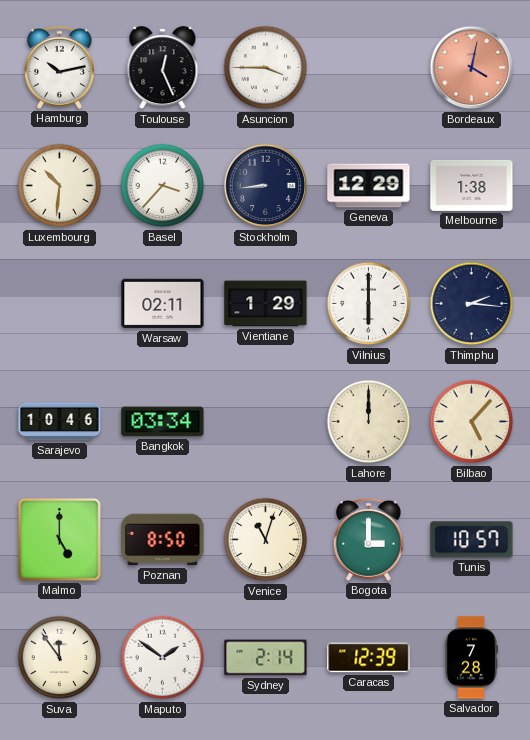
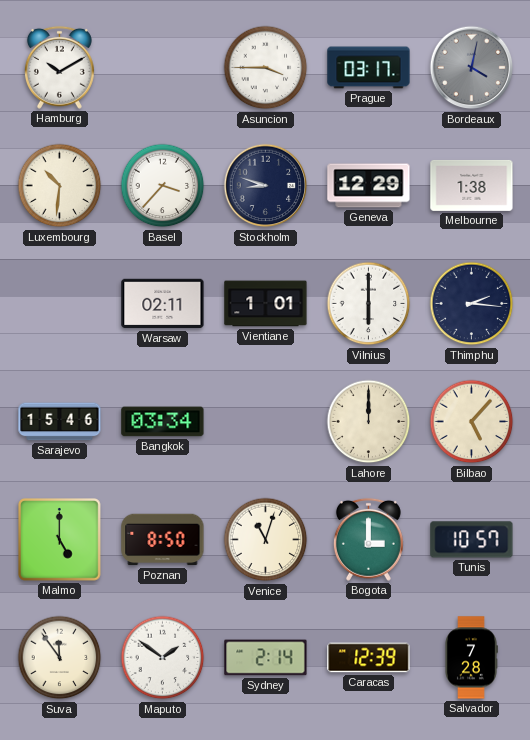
Hamburg: 10:13 -> 10:10 (59, 67)
Toulouse: 12:26 -> none (163, 68)
Prague: none -> 03:17 (369, 68)
Bordeaux dial: salmon -> grey (472, 68)
Stockholm: 8:44 -> 8:48 (266, 186)
Vientiane: 1:29 -> 1:01 (266, 304)
Sarajevo: 10:46 -> 15:46 (60, 422)
